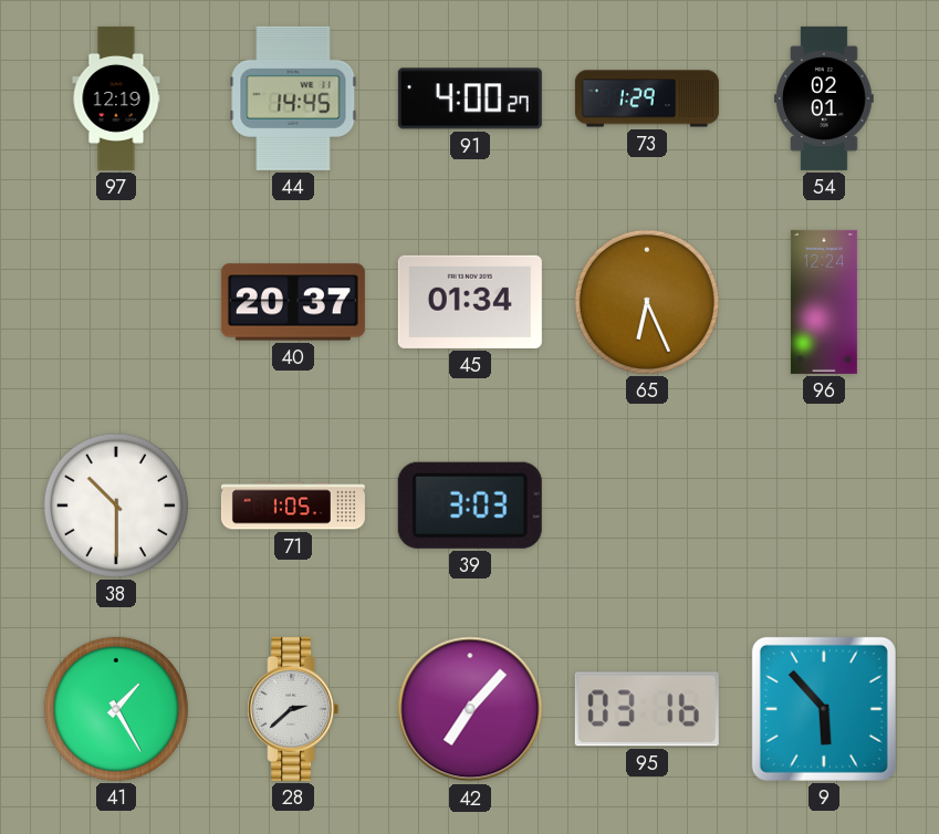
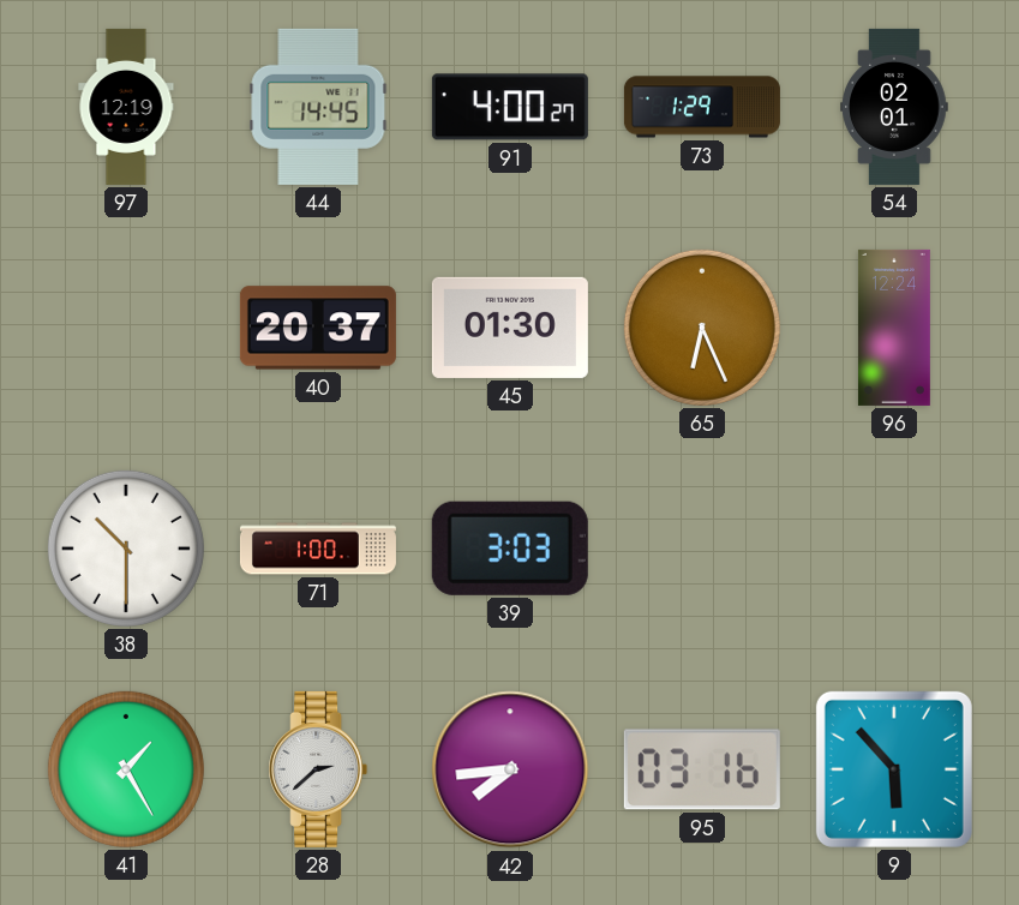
45: 01:34 -> 01:30 (510, 328)
71: 1:05 -> 1:00 (318, 549)
42: 7:07 -> 7:44 (510, 769)
